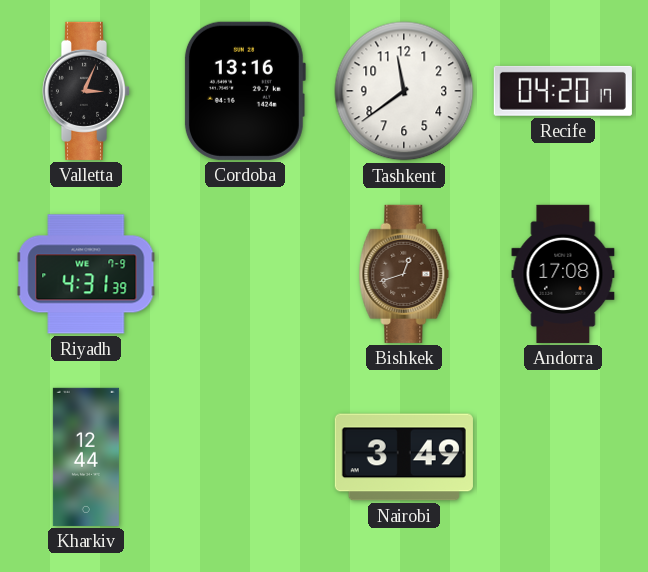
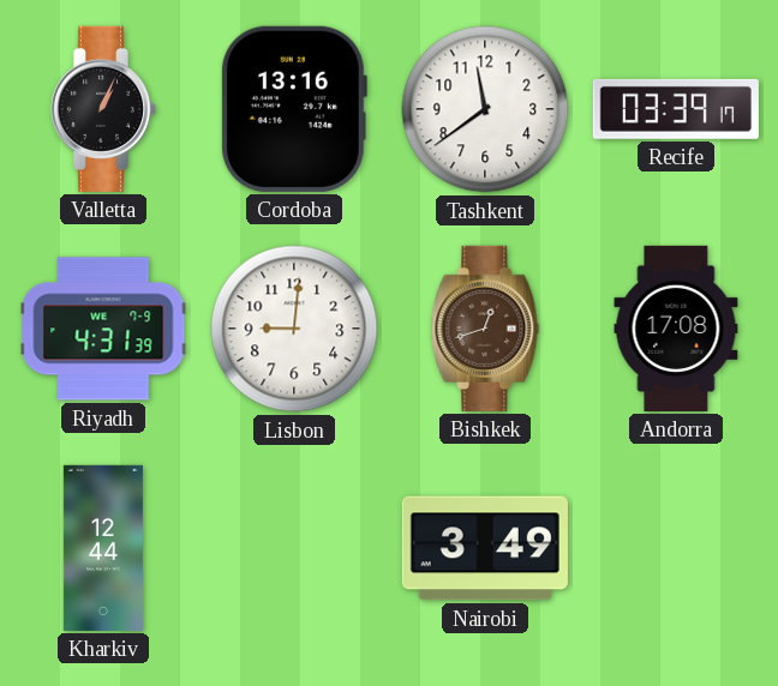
Valletta: 3:04 -> 1:04 (103, 109)
Recife: 04:20 -> 03:39 (676, 109)
Lisbon: none -> 9:01 (294, 329)
